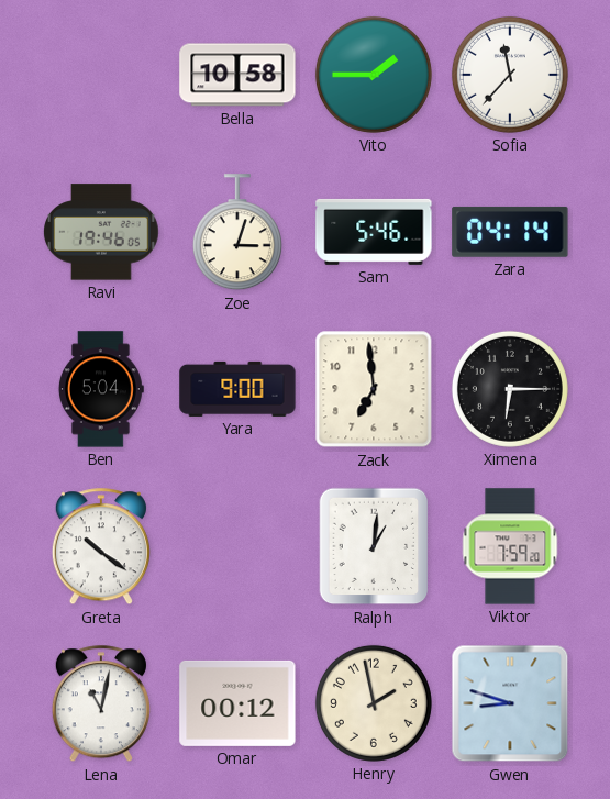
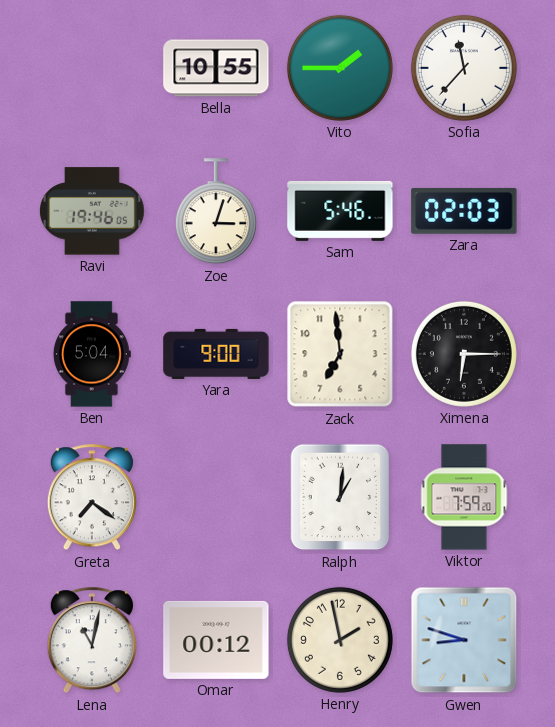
Bella: 10:58 -> 10:55 (216, 68)
Zara: 04:14 -> 02:03 (464, 211)
Greta: 10:21 -> 7:21 (92, 498)
